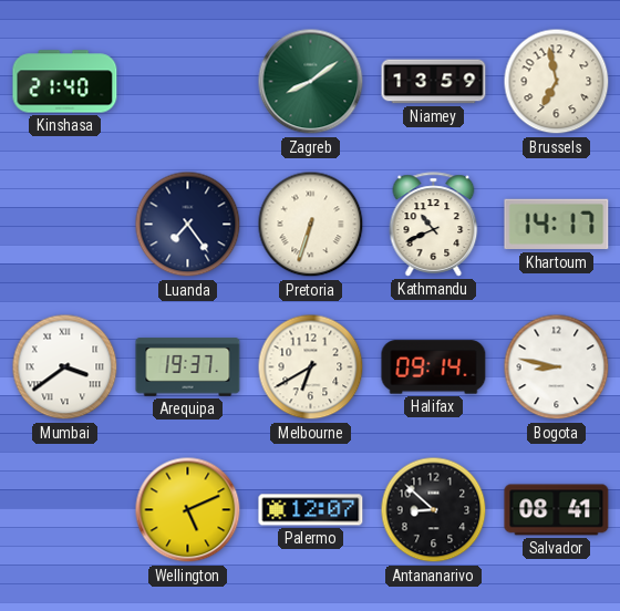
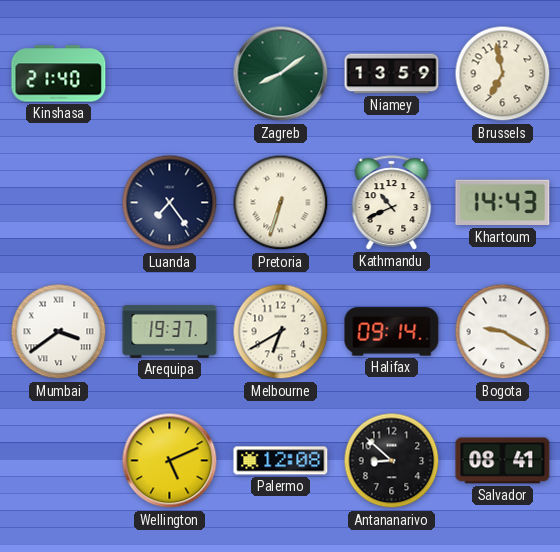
Khartoum: 14:17 -> 14:43 (503, 203)
Bogota: 8:47 -> 9:20 (503, 332)
Palermo: 12:07 -> 12:08 (281, 461)
